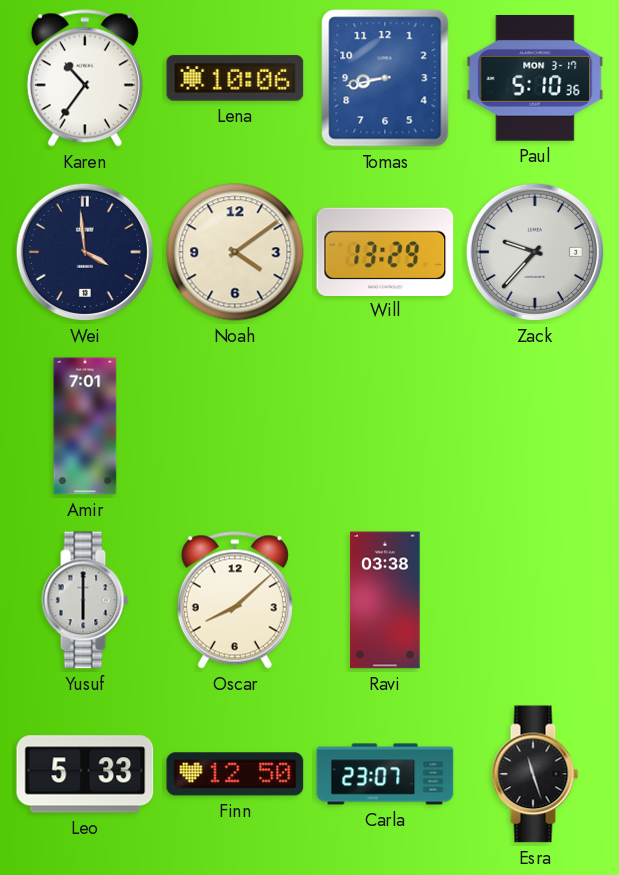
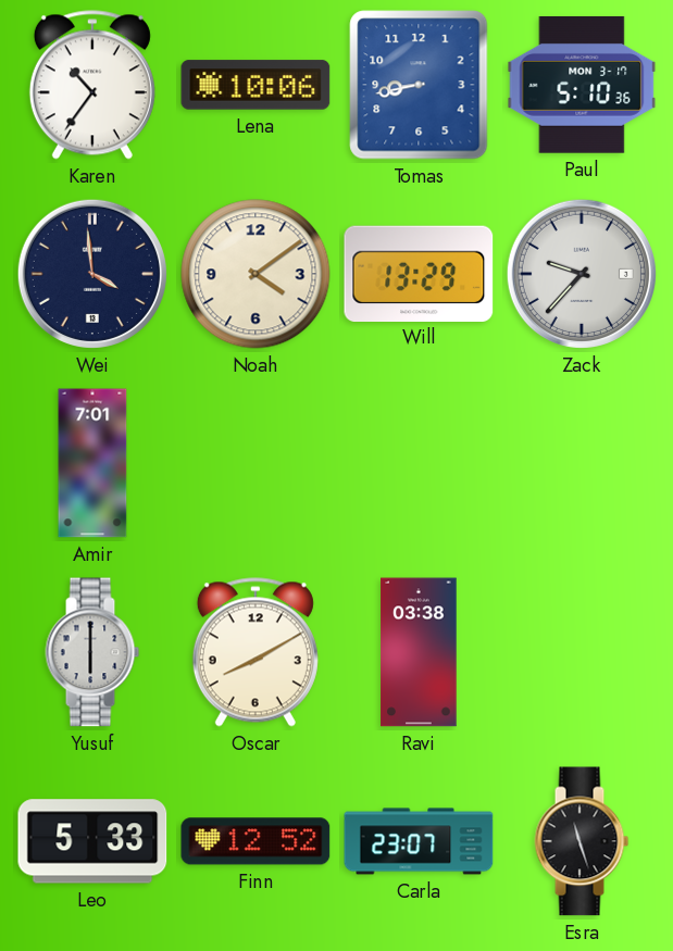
Oscar: 8:08 -> 8:10 (256, 652)
Finn: 12:50 -> 12:52 (256, 841)
